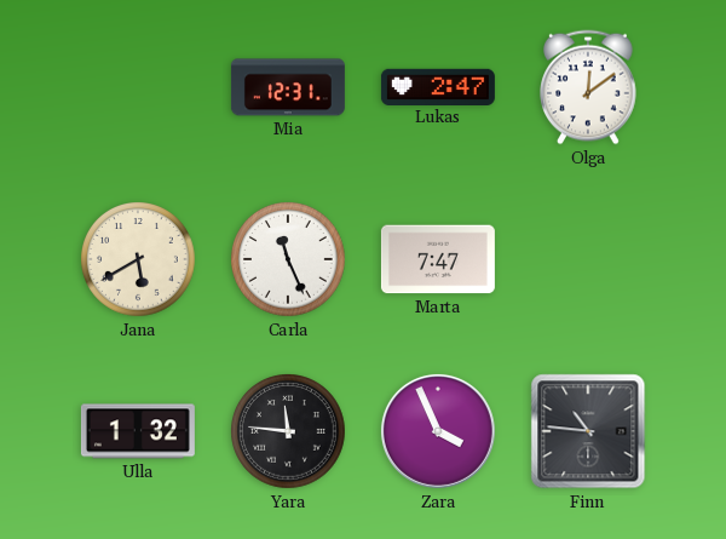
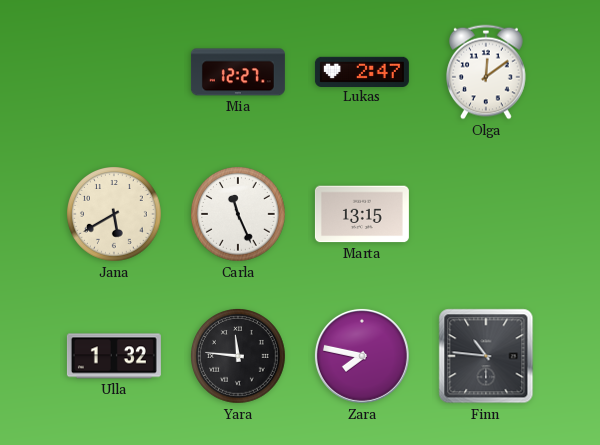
Mia: 12:31 -> 12:27 (238, 72)
Marta: 7:47 -> 13:15 (362, 214)
Zara: 3:56 -> 7:47 (362, 356)
